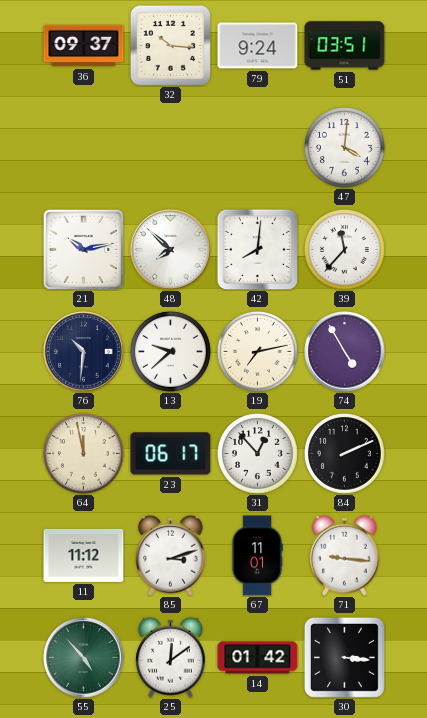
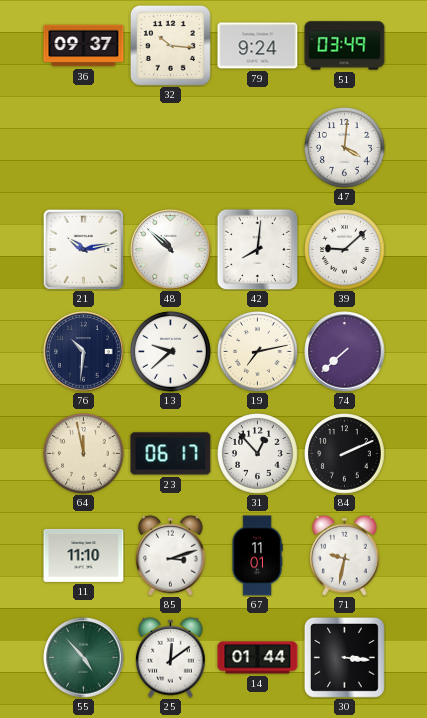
51: 03:51 -> 03:49 (345, 46)
48: 7:52 -> 10:52 (171, 250)
39: 11:37 -> 9:08 (345, 250)
74: 4:55 -> 7:38 (345, 352)
11: 11:12 -> 11:10 (84, 555)
71: 9:16 -> 9:32 (345, 555)
14: 01:42 -> 01:44 (258, 658)
